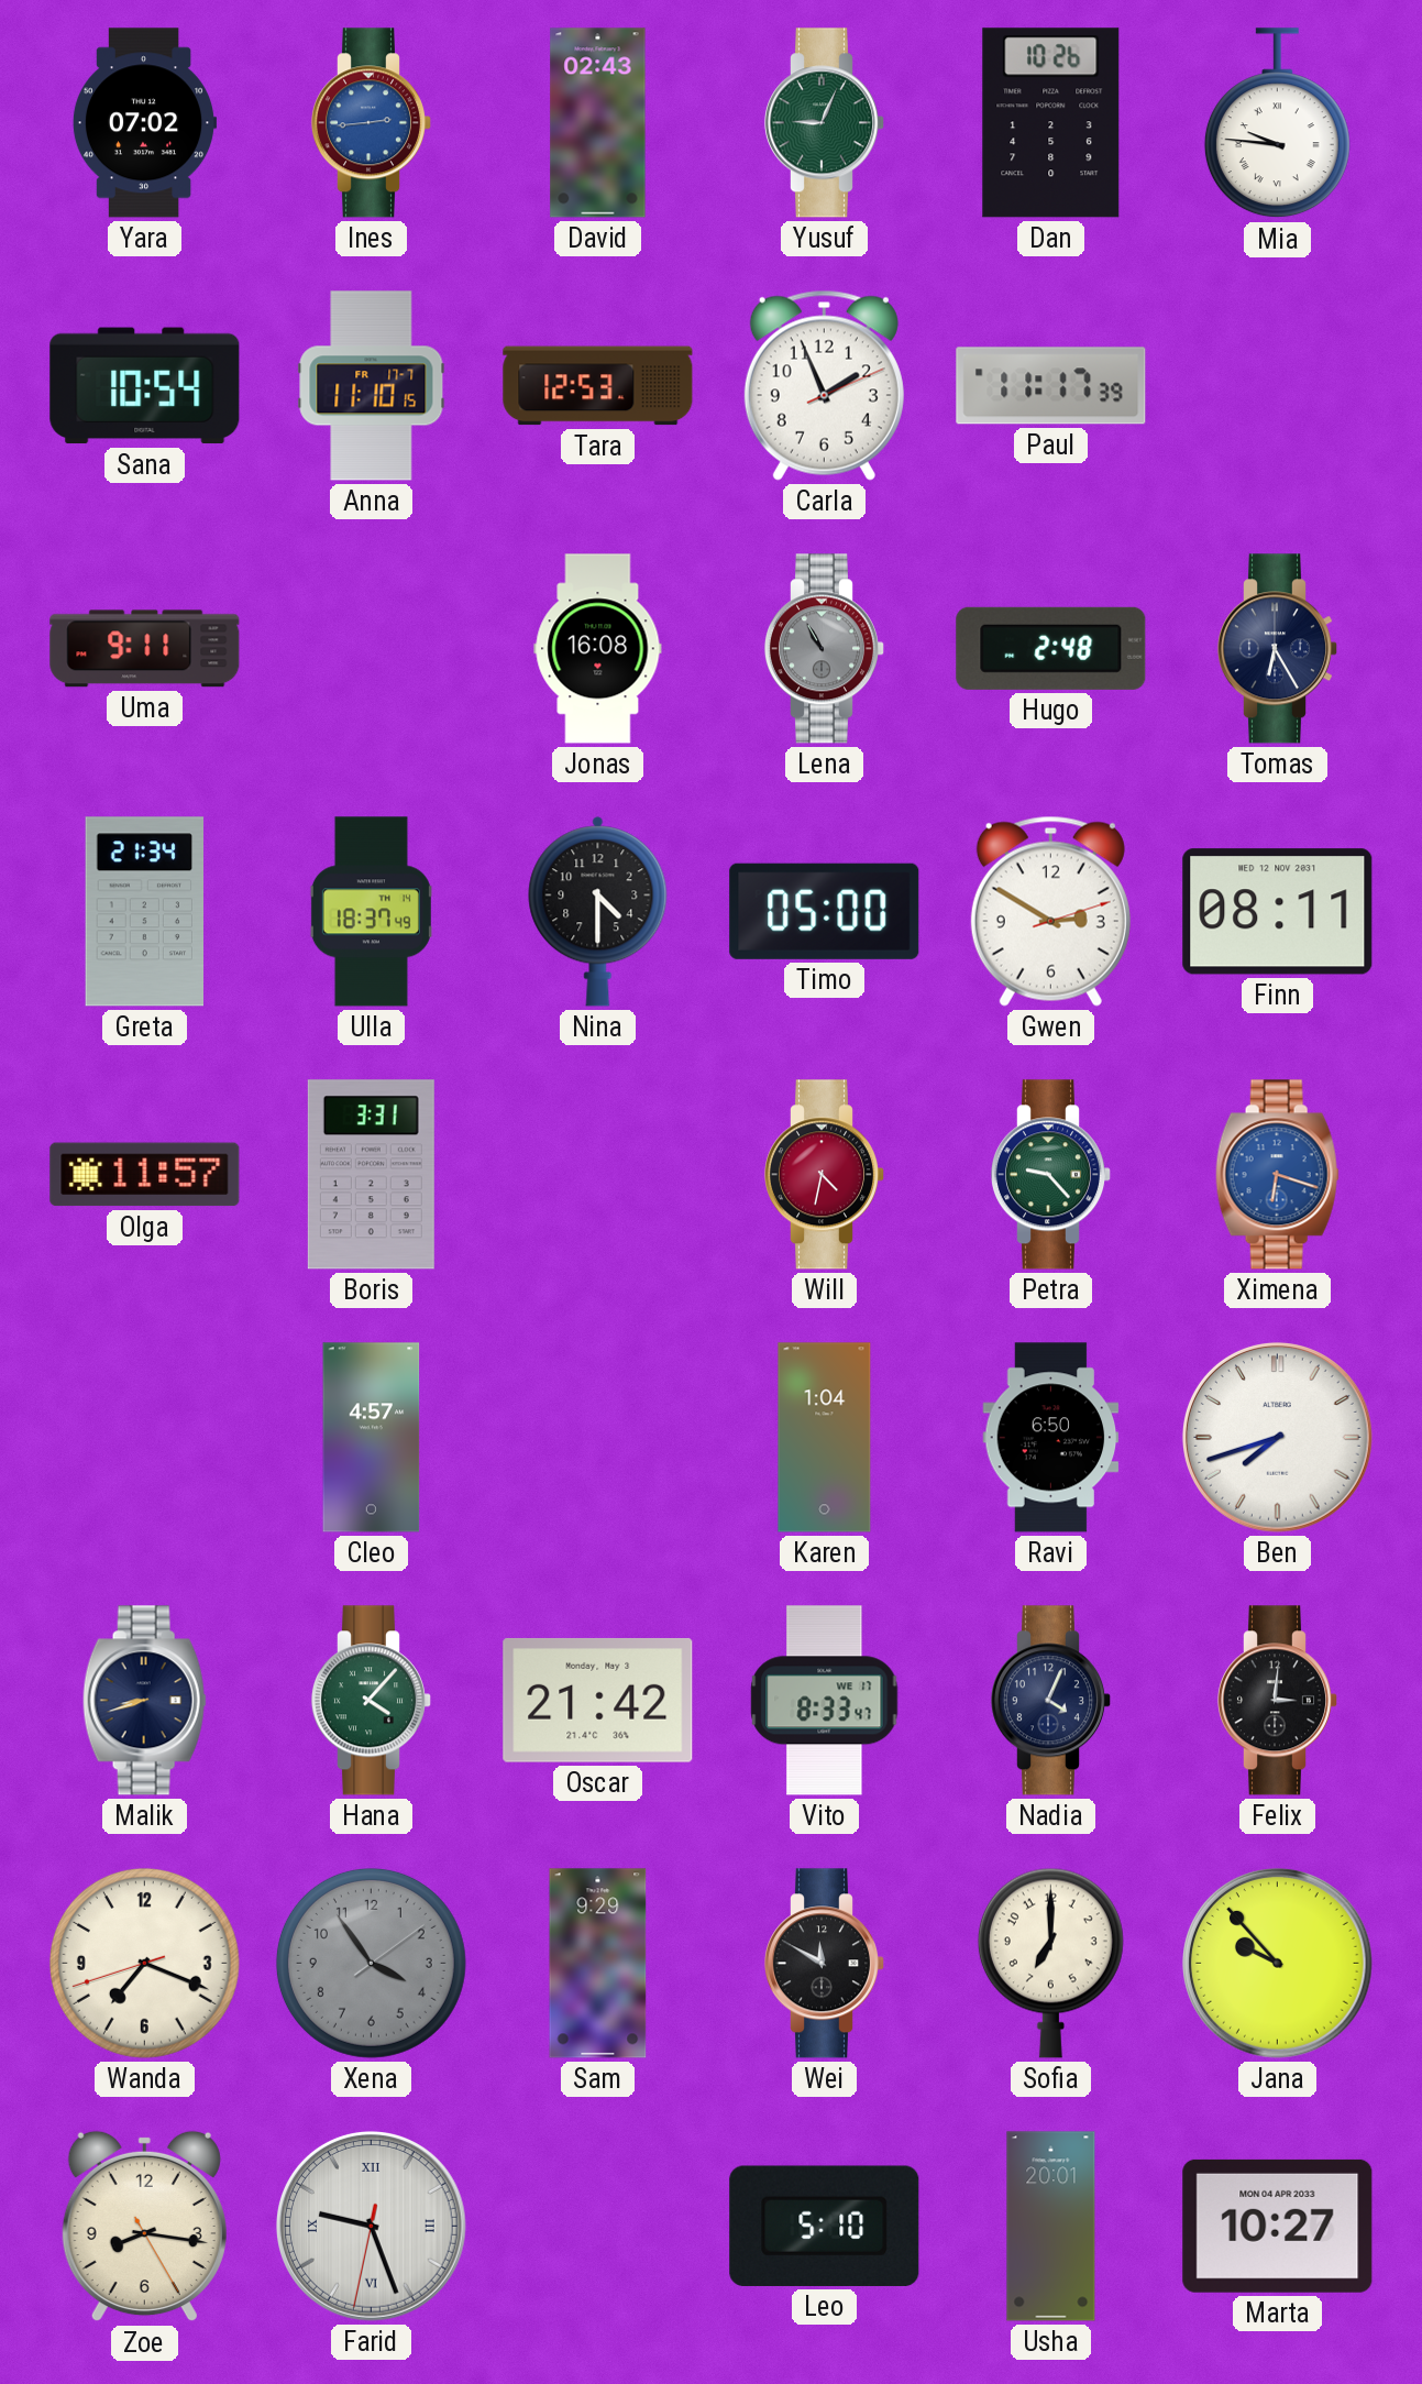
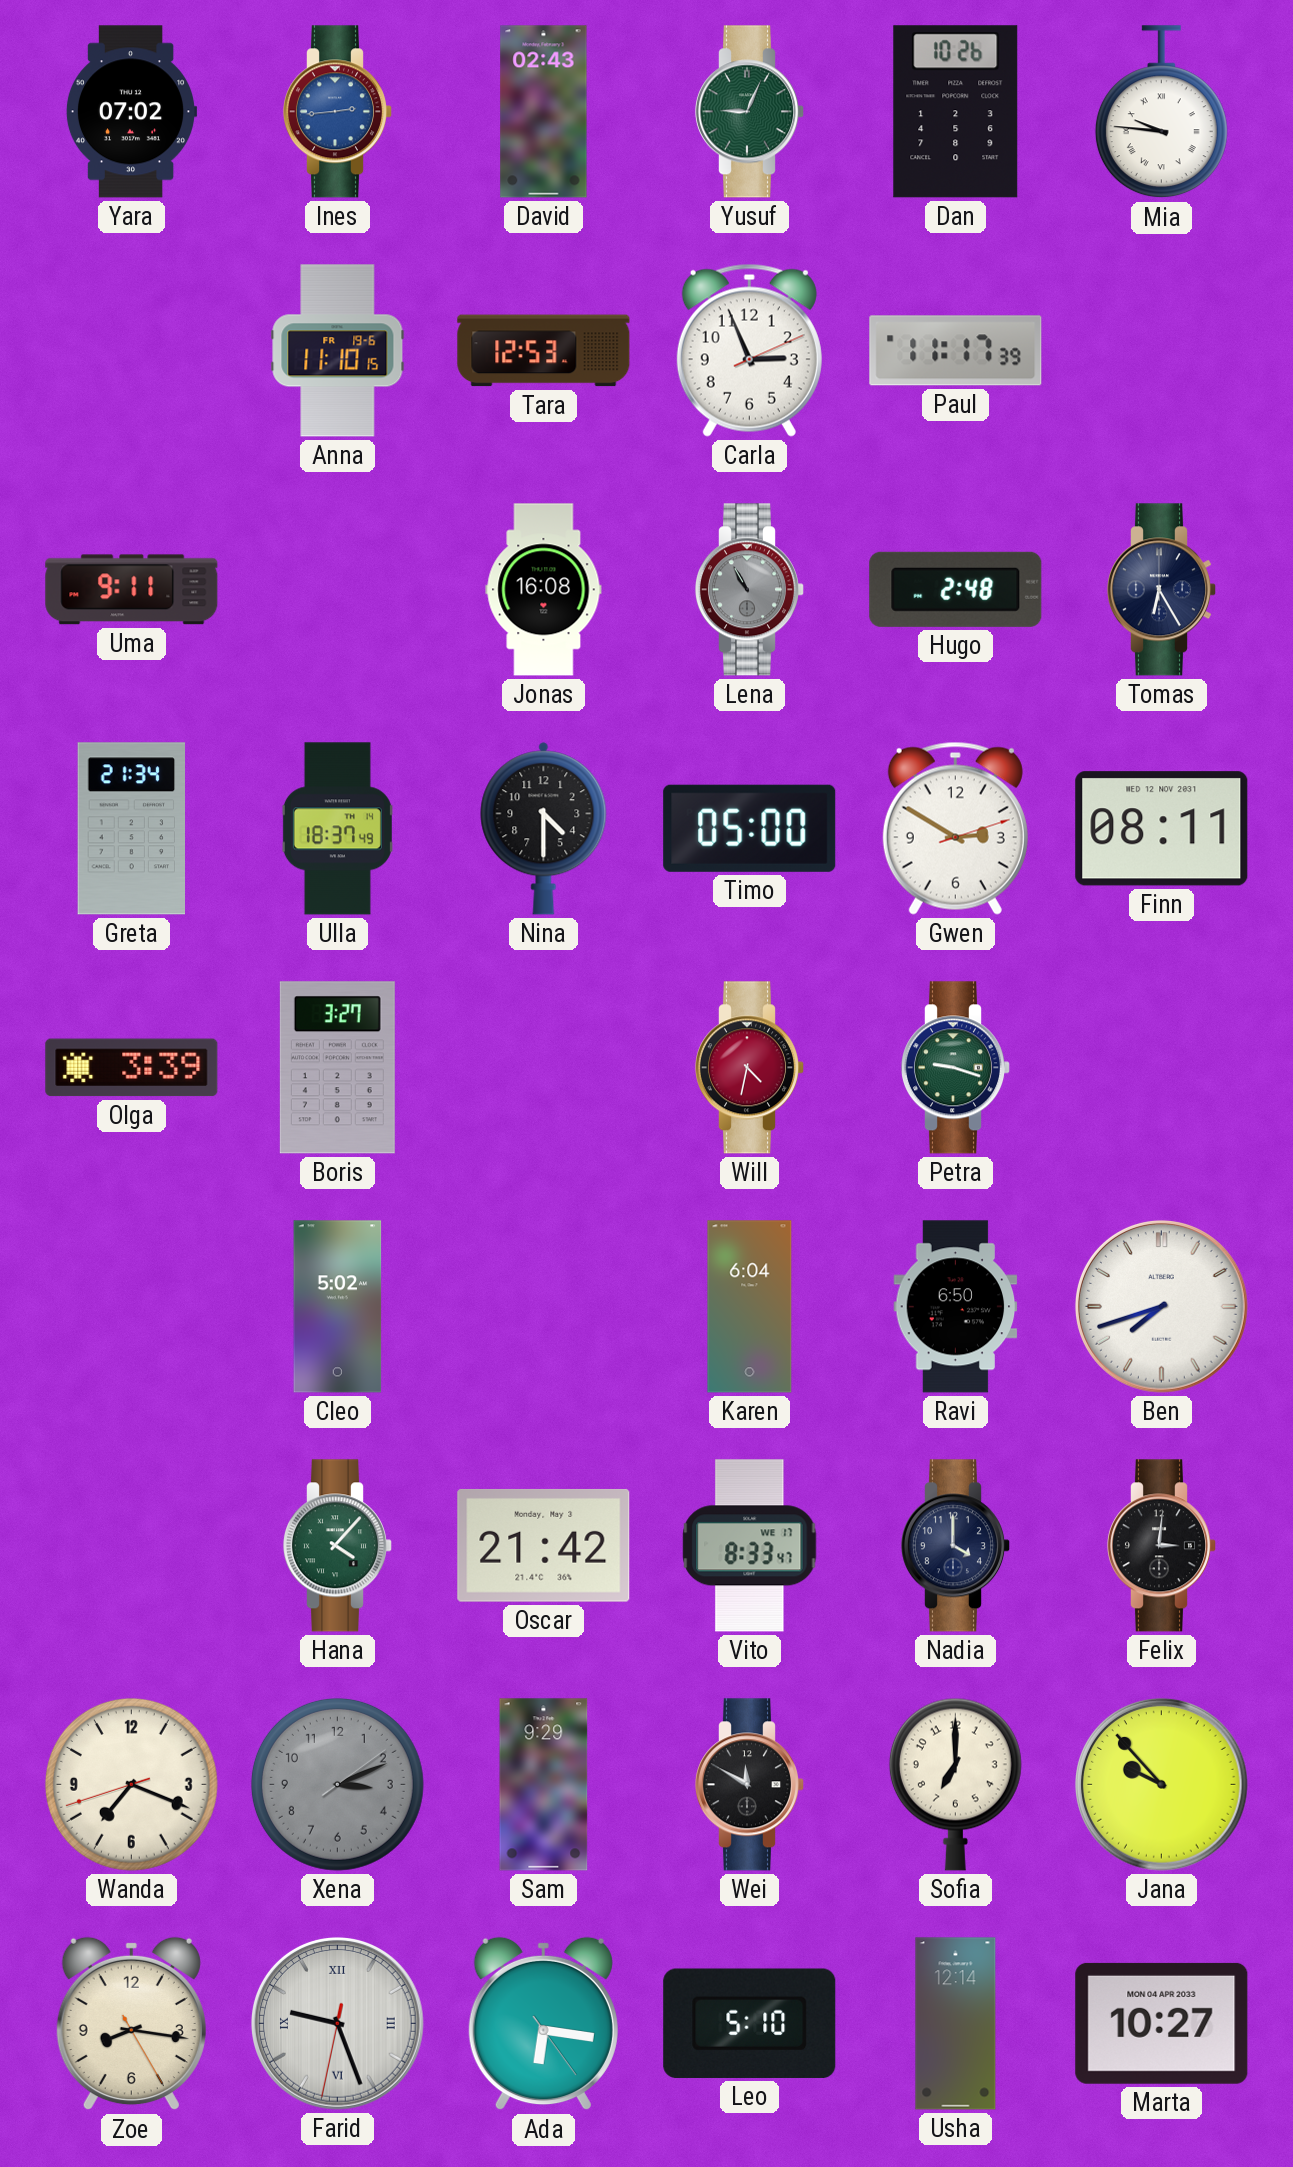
Sana: 10:54 -> none (145, 386)
Anna date: FR 17-7 -> FR 19-6 (338, 351)
Carla: 1:56 -> 2:56 (749, 350)
Olga: 11:57 -> 3:39 (132, 1068)
Boris: 3:31 -> 3:27 (337, 1068)
Petra: 9:23 -> 9:18 (955, 1068)
Ximena: 6:18 -> none (1277, 1175)
Cleo: 4:57 -> 5:02 (338, 1307)
Karen: 1:04 -> 6:04 (750, 1307)
Malik: 8:42 -> none (144, 1701)
Nadia: 4:04 -> 4:00 (955, 1546)
Xena: 3:54 -> 3:11 (337, 1784)
Ada: none -> 6:16 (543, 2024)
Usha: 20:01 -> 12:14 (956, 2024)
